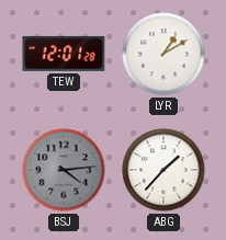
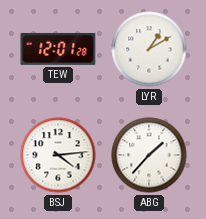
BSJ dial: grey -> white (58, 155)
